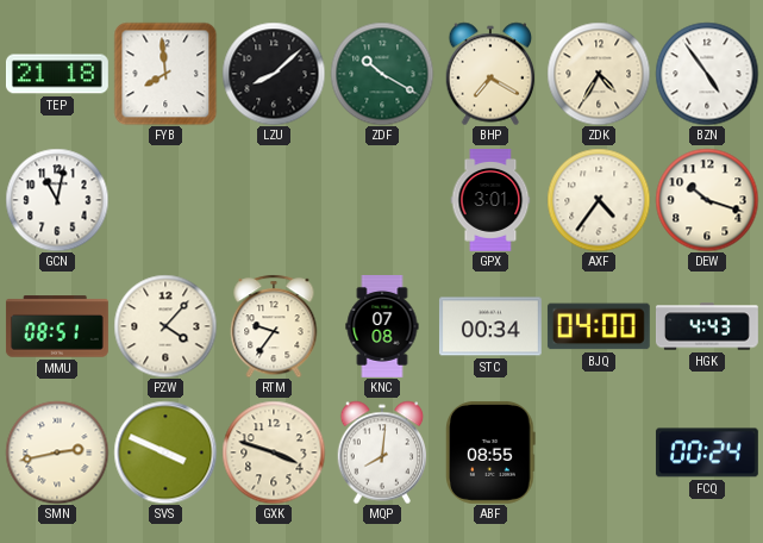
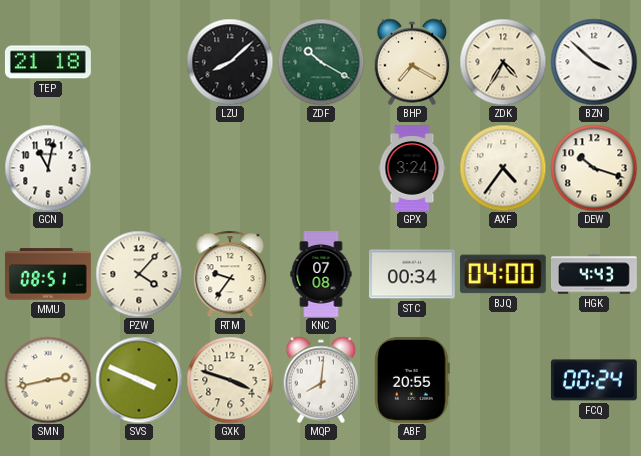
FYB: 7:59 -> none (165, 74)
BZN: 4:54 -> 3:52 (594, 62)
GPX: 3:01 -> 3:24 (412, 169)
ABF: 08:55 -> 20:55 (413, 380)
